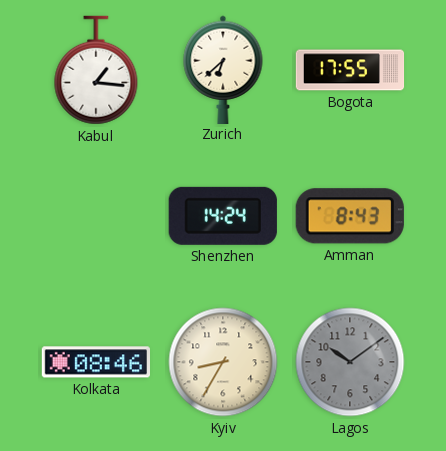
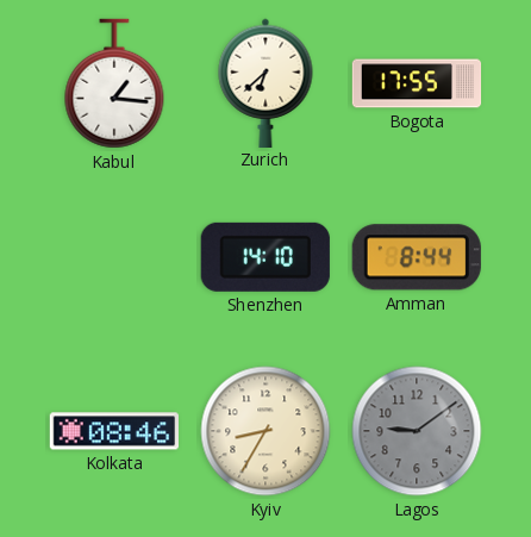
Shenzhen: 14:24 -> 14:10 (265, 257)
Amman: 8:43 -> 8:44 (417, 257)
Lagos: 10:09 -> 9:09 (417, 431)
